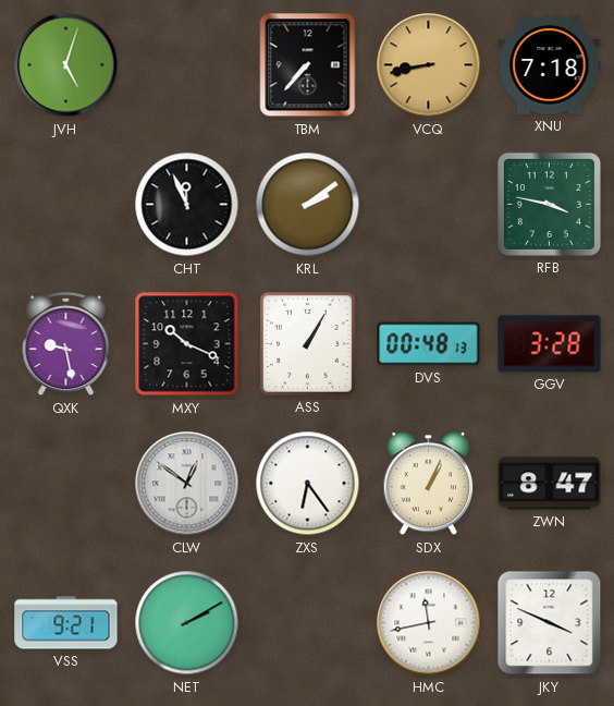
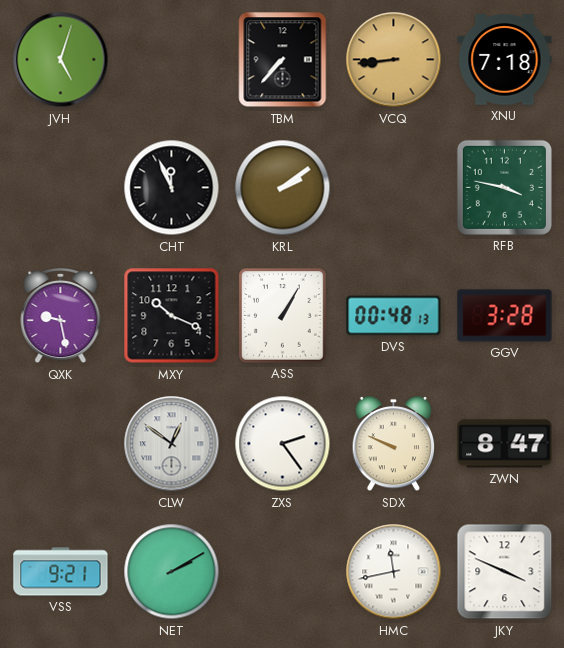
VCQ: 8:43 -> 8:44 (394, 60)
ZXS: 6:24 -> 2:24 (283, 444)
SDX: 1:04 -> 9:49 (394, 444)
